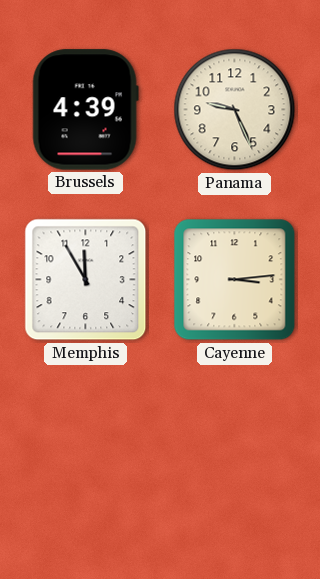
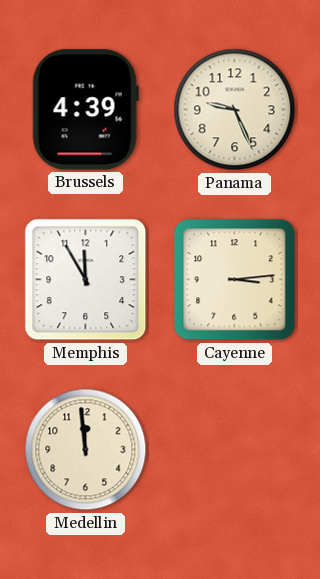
Medellin: none -> 11:59 (86, 450)
